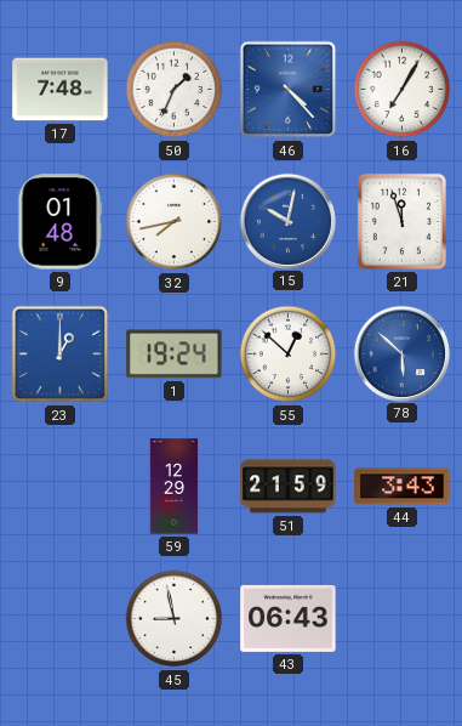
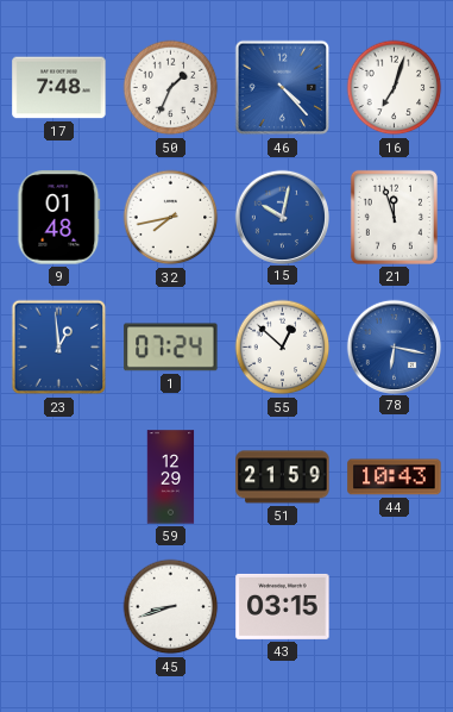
16: 7:05 -> 7:03 (395, 88)
23: 1:00 -> 12:59 (59, 348)
1: 19:24 -> 07:24 (171, 348)
78: 5:52 -> 6:17 (394, 346)
44: 3:43 -> 10:43 (395, 477)
45: 8:58 -> 8:42 (171, 607)
43: 06:43 -> 03:15 (283, 606)
